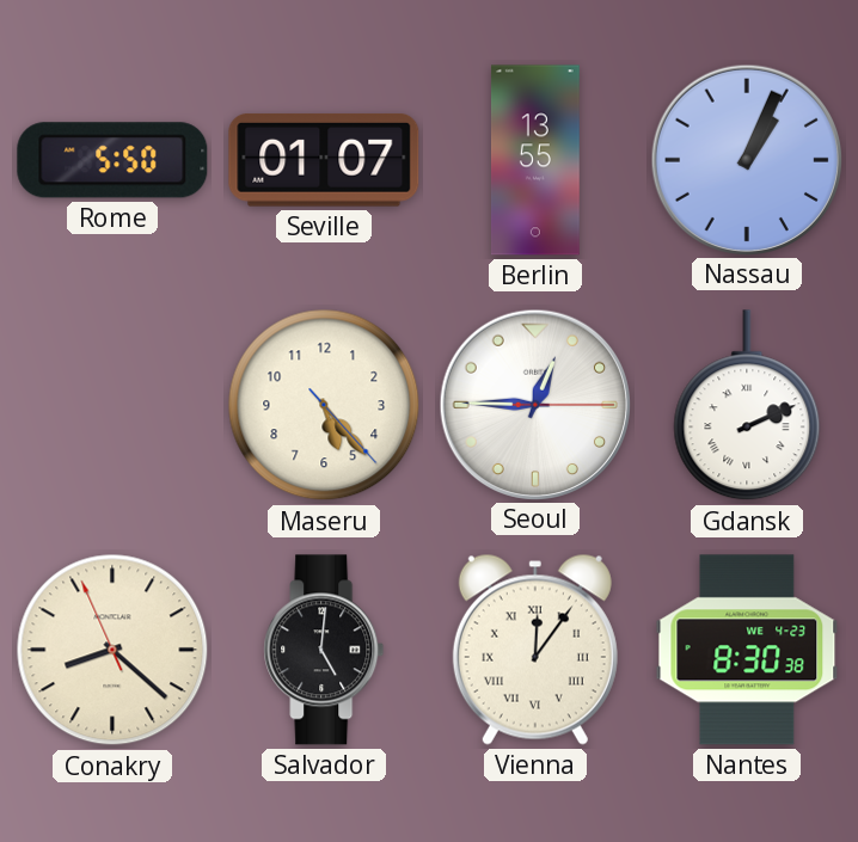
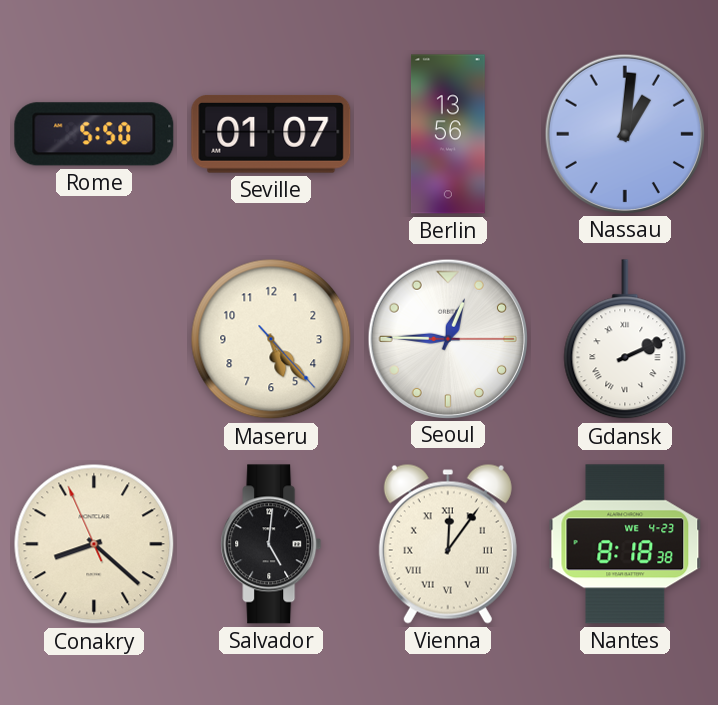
Berlin: 13:55 -> 13:56 (448, 134)
Nassau: 1:04 -> 1:01 (624, 133)
Nantes: 8:30 -> 8:18 (625, 544)
